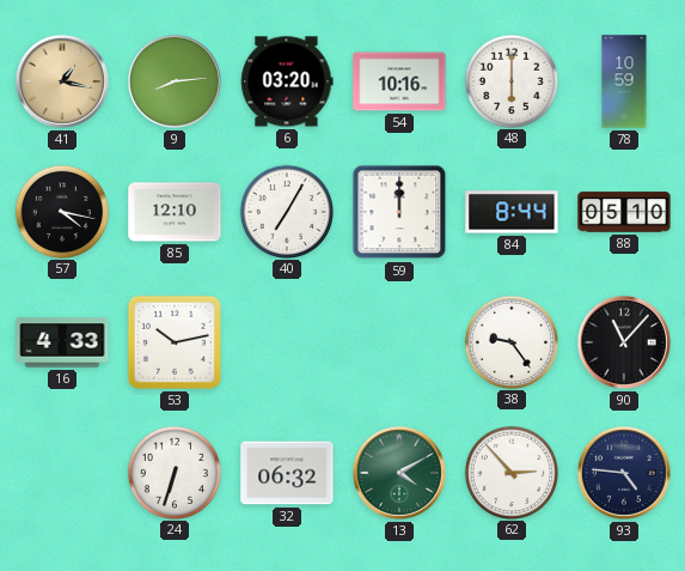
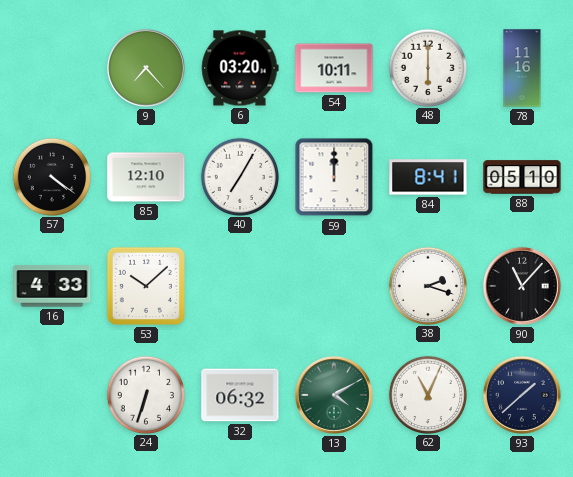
41: 1:17 -> none (62, 81)
9: 8:14 -> 7:23 (146, 68)
54: 10:16 -> 10:11 (334, 68)
78: 10:59 -> 11:16 (522, 68)
57: 4:17 -> 4:21 (51, 176)
84: 8:44 -> 8:41 (428, 177)
53: 10:13 -> 10:08 (146, 286)
38: 9:24 -> 2:18 (427, 285)
62: 2:53 -> 11:04 (427, 394)
93: 4:46 -> 1:38 (522, 395)
